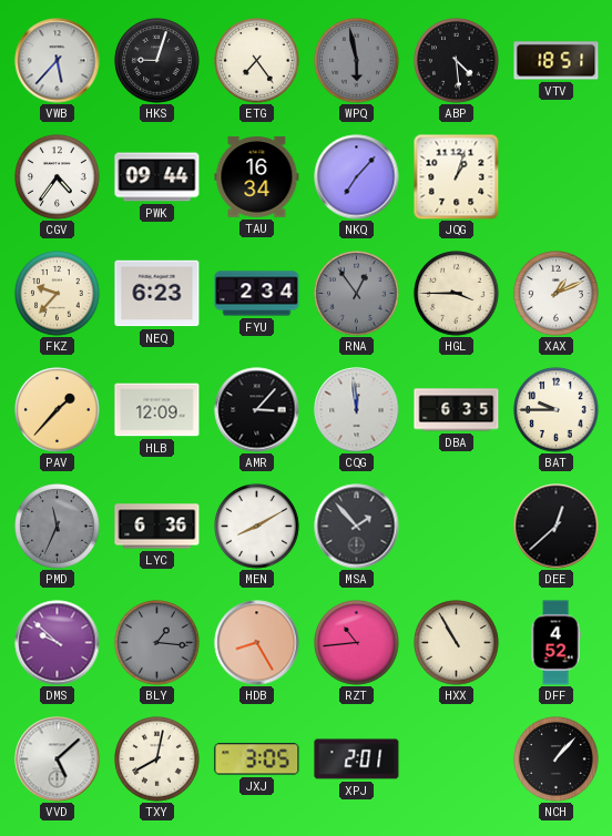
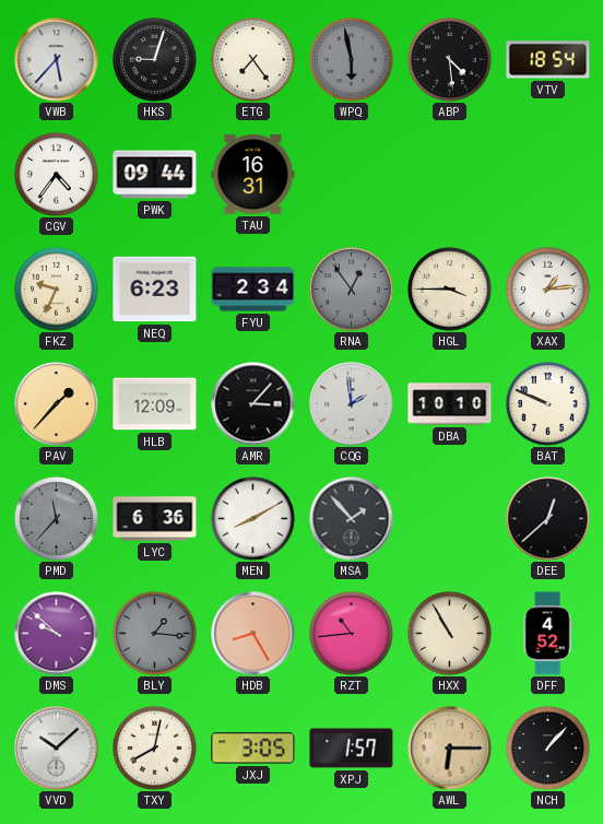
VTV: 18:51 -> 18:54 (548, 60)
TAU: 16:34 -> 16:31 (253, 175)
NKQ: 7:07 -> none (357, 177)
JQG: 1:03 -> none (456, 176)
FKZ: 9:37 -> 9:34 (57, 290)
XAX: 1:11 -> 1:14 (548, 290)
CQG: 11:59 -> 1:59 (352, 404)
DBA: 6:35 -> 10:10 (450, 404)
BAT: 9:45 -> 9:49 (548, 404)
PMD: 11:34 -> 11:37 (57, 519)
VVD: 5:08 -> 10:08 (57, 749)
XPJ: 2:01 -> 1:57 (352, 749)
AWL: none -> 6:15 (450, 749)
